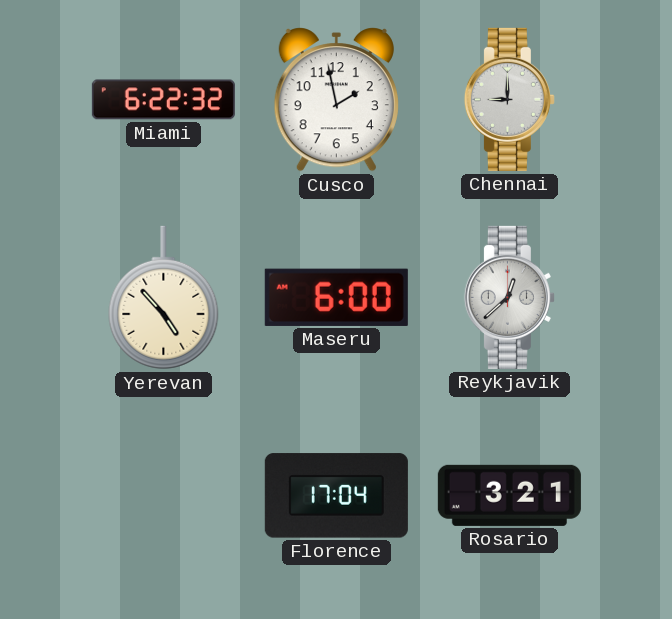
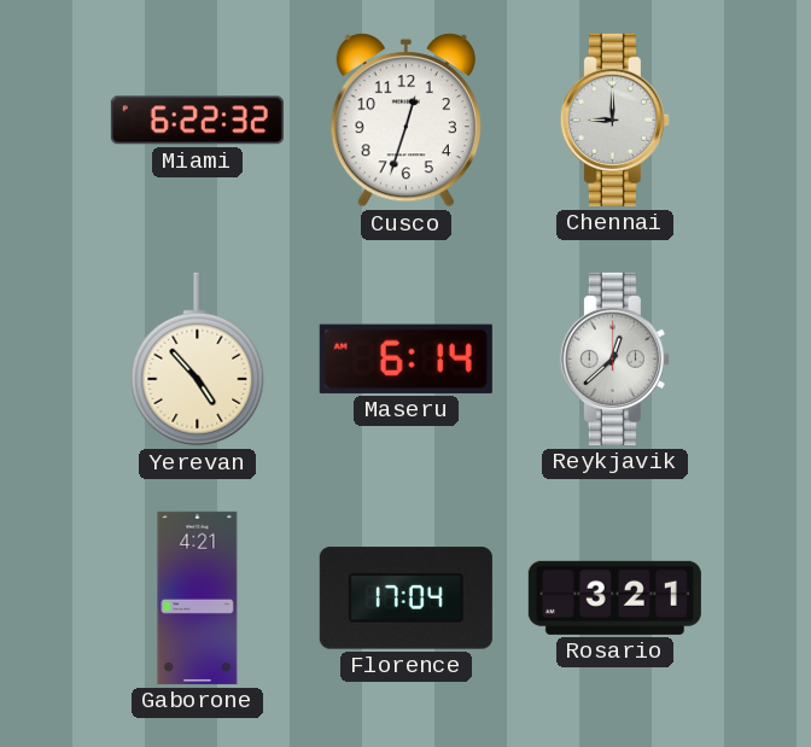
Cusco: 1:58 -> 12:33 (405, 121)
Maseru: 6:00 -> 6:14 (405, 358)
Gaborone: none -> 4:21 (198, 597)
